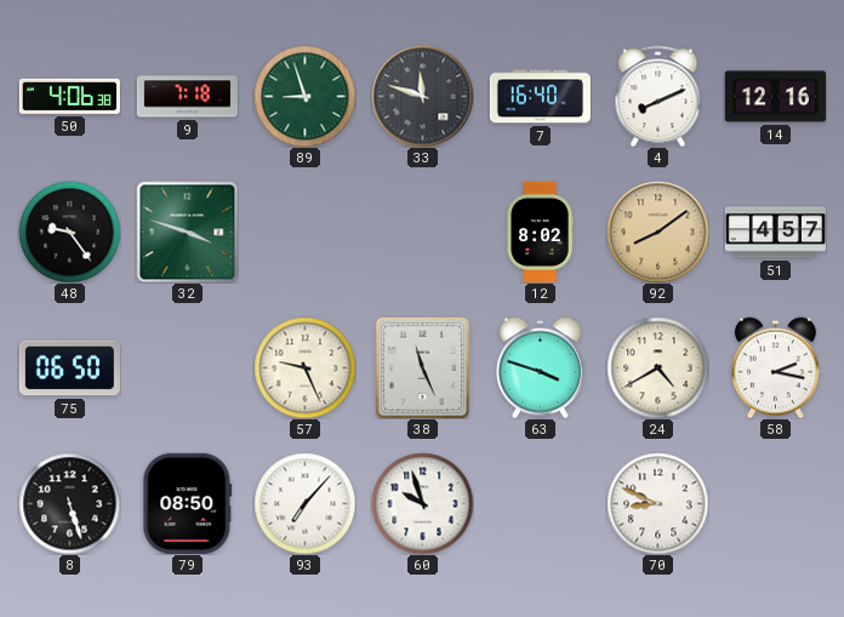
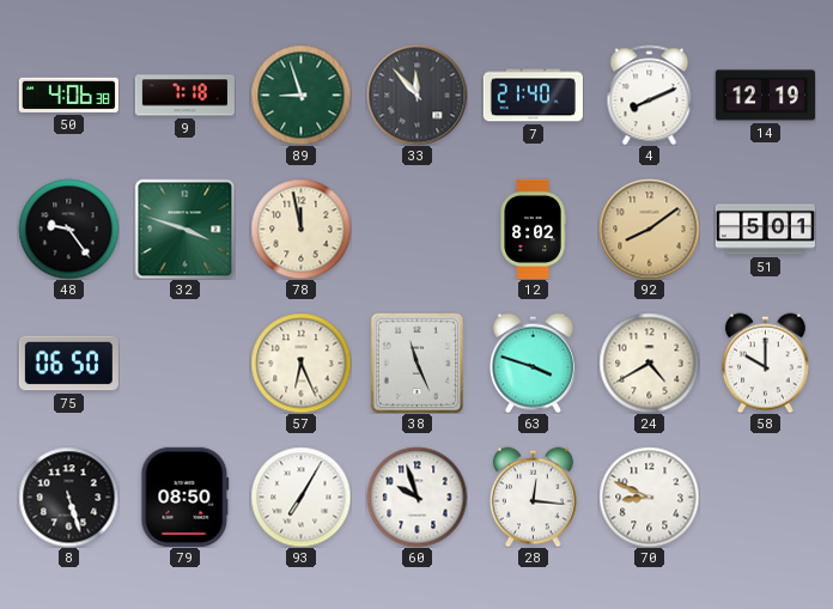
33: 11:48 -> 11:53 (416, 95)
7: 16:40 -> 21:40 (533, 96)
14: 12:16 -> 12:19 (765, 96)
78: none -> 11:58 (300, 229)
51: 4:57 -> 5:01 (765, 230)
57: 9:26 -> 6:26 (300, 363)
58: 2:17 -> 10:00 (765, 363)
93: 7:07 -> 7:05 (300, 497)
28: none -> 12:16 (533, 497)
